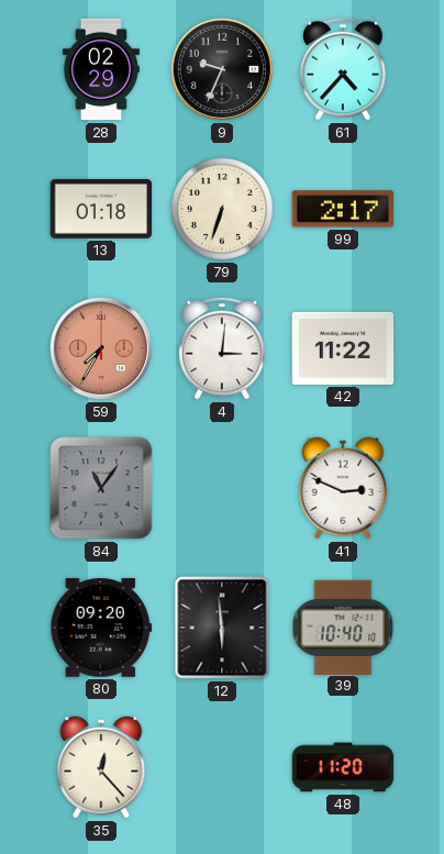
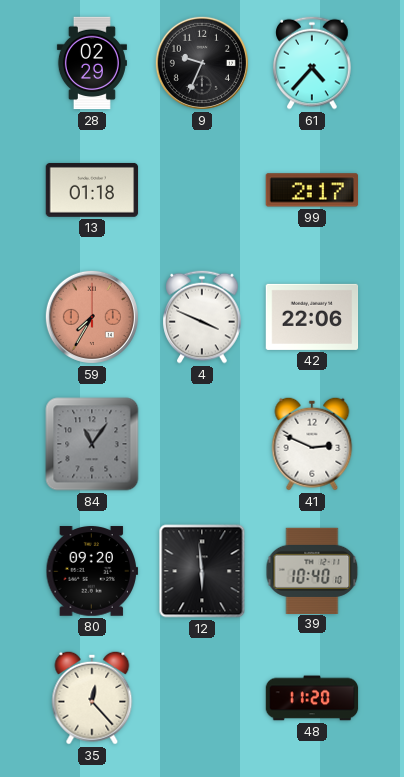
79: 6:33 -> none (222, 209)
4: 3:01 -> 3:49 (202, 317)
42: 11:22 -> 22:06 (312, 317)
